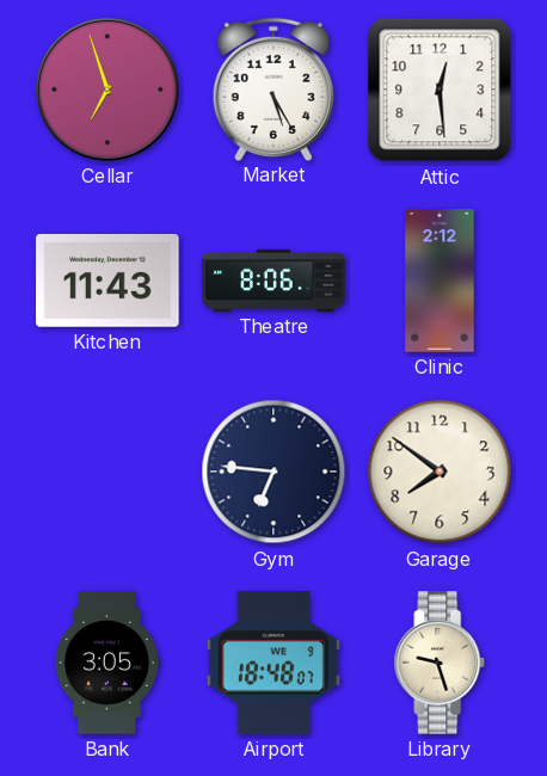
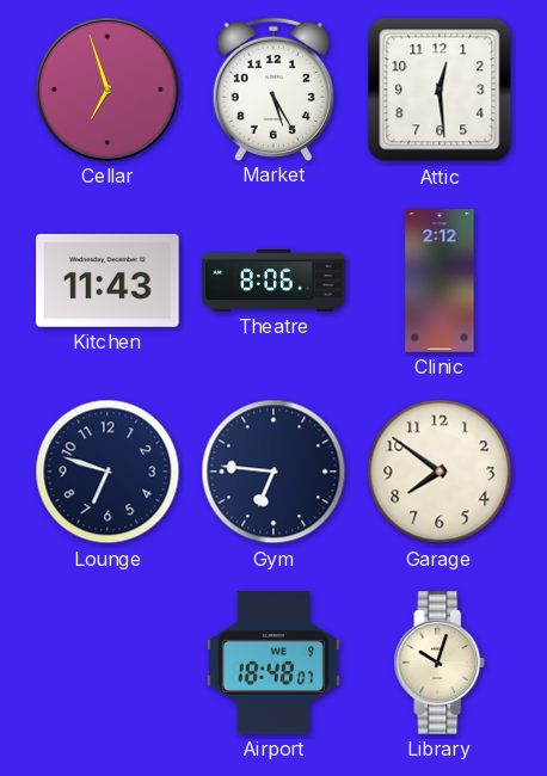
Lounge: none -> 6:48 (107, 472)
Bank: 3:05 -> none (107, 663)
Library: 9:27 -> 10:03 (440, 663)
